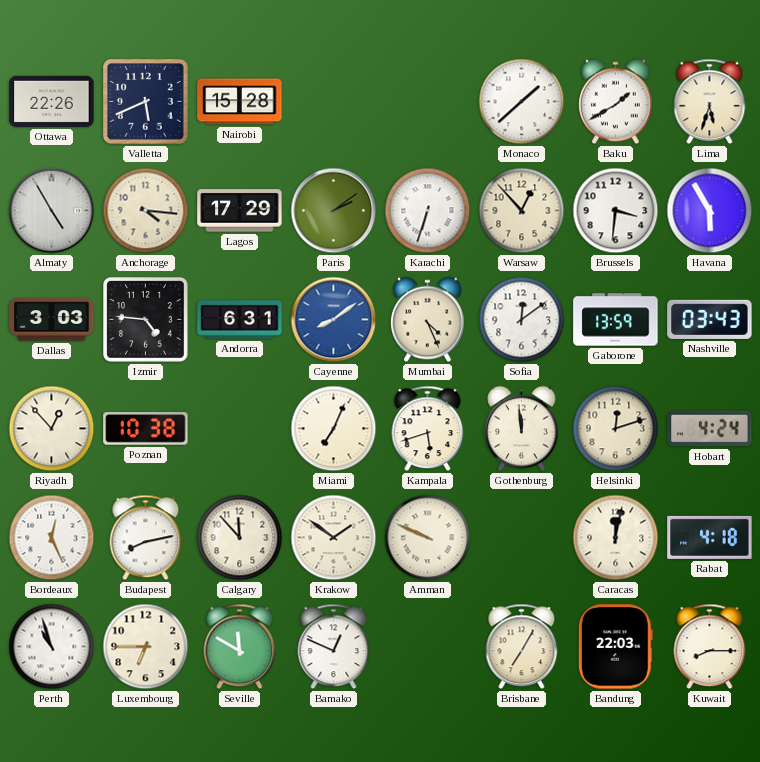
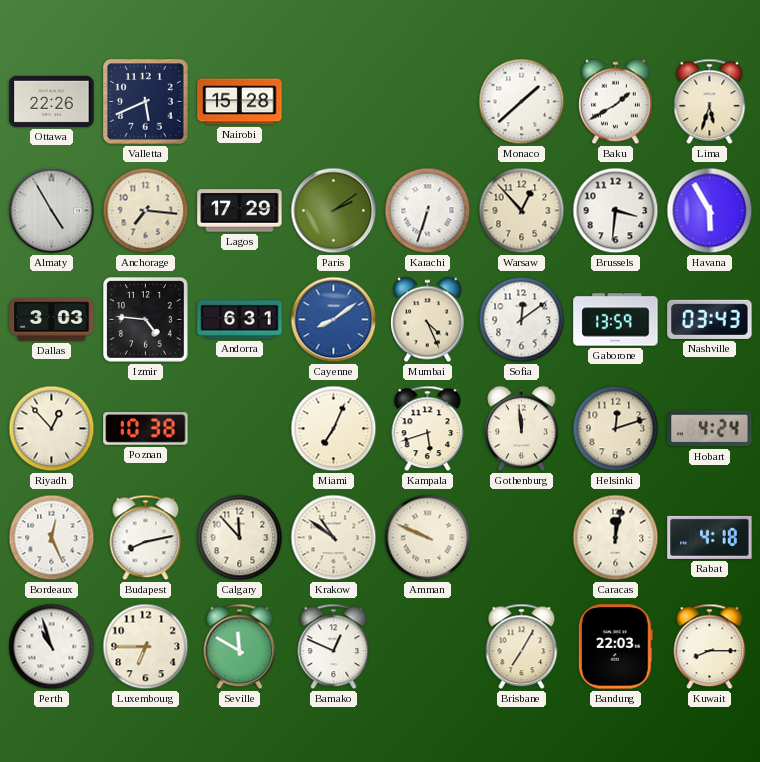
Anchorage: 4:16 -> 7:16 (146, 211)
Krakow: 1:51 -> 10:51 (334, 538)
